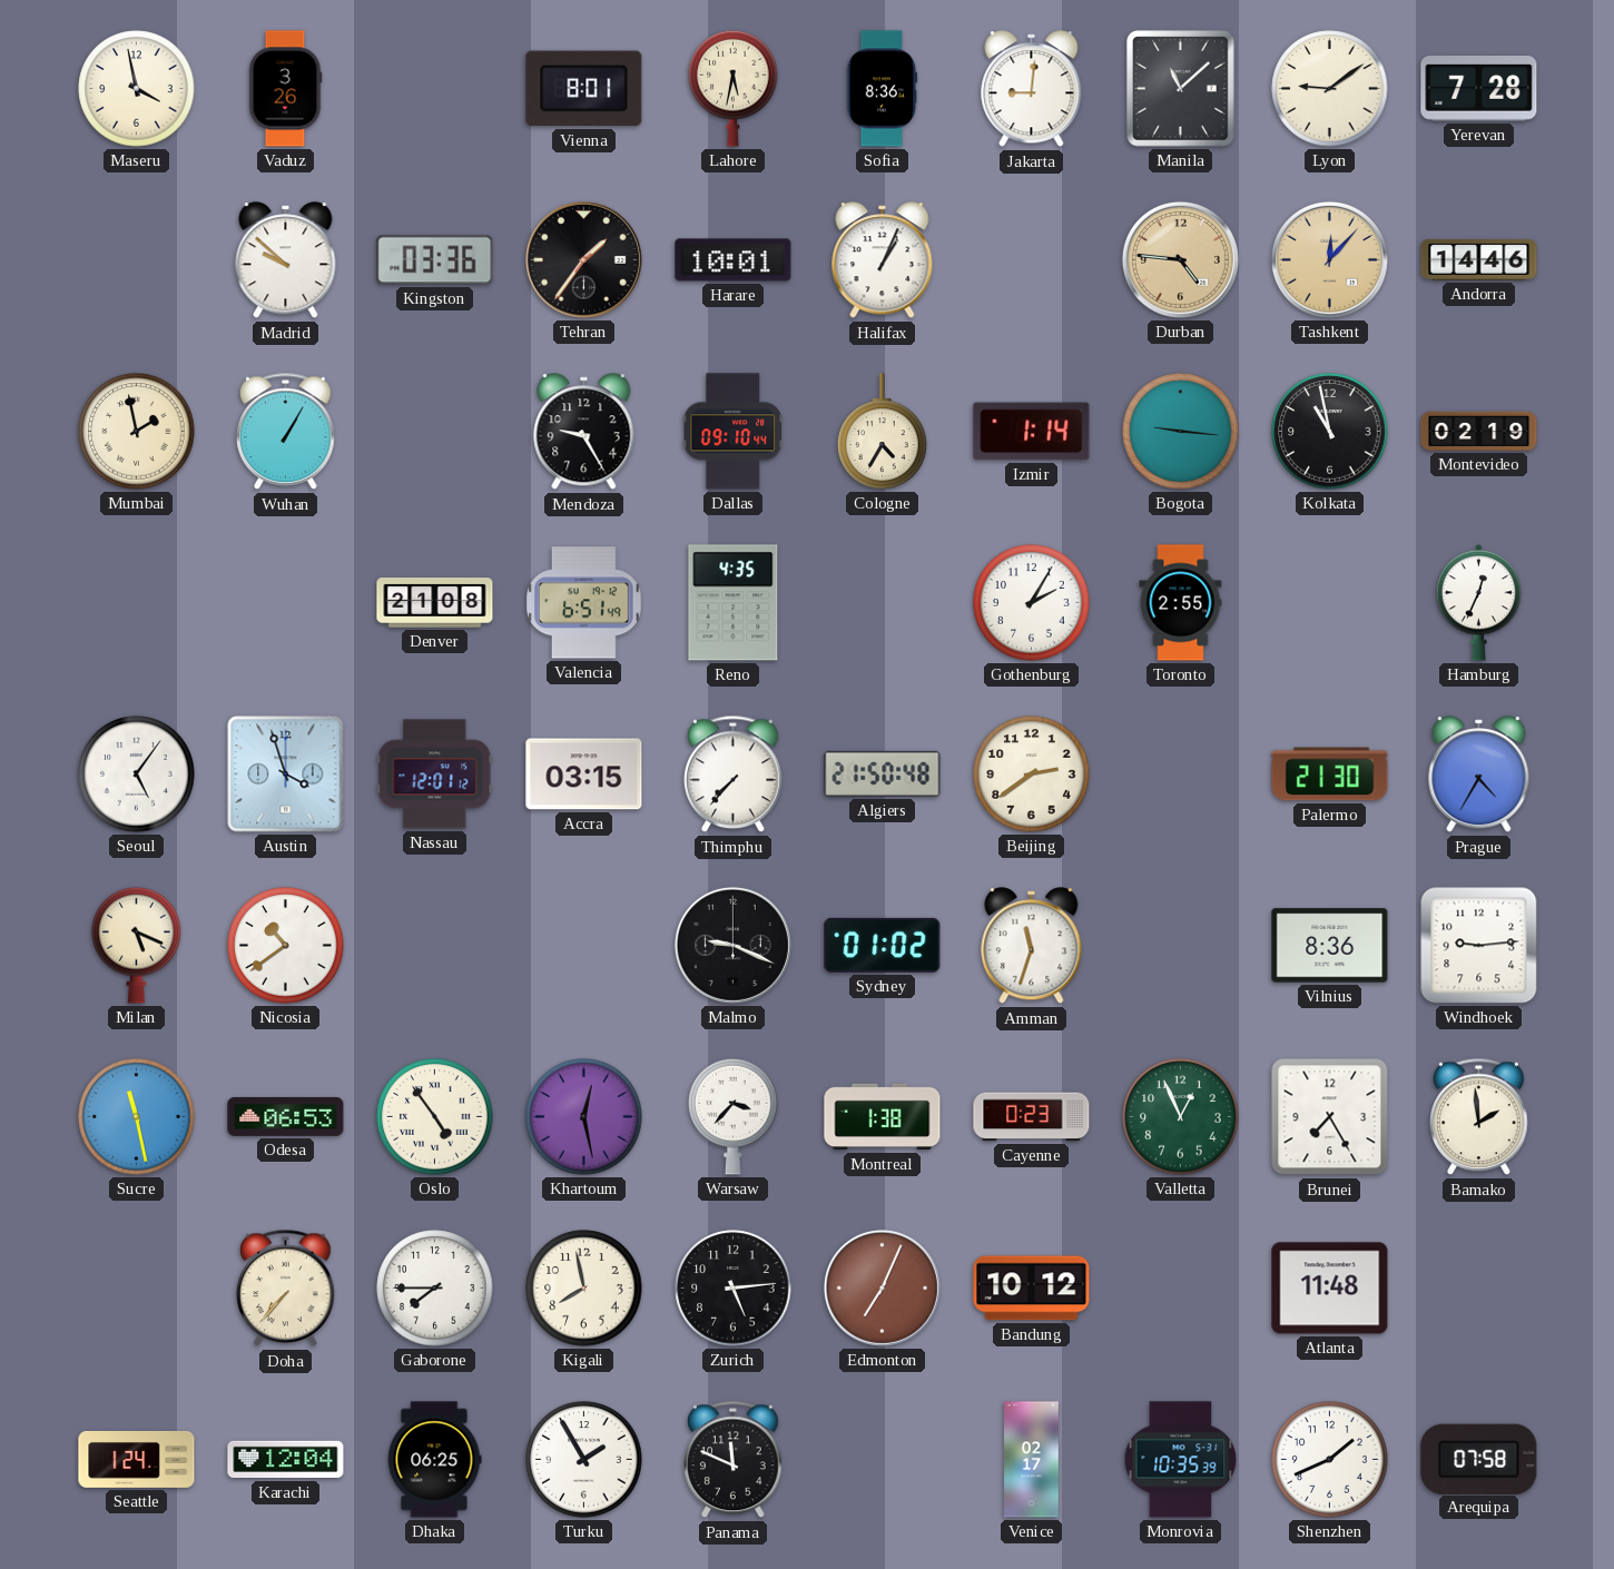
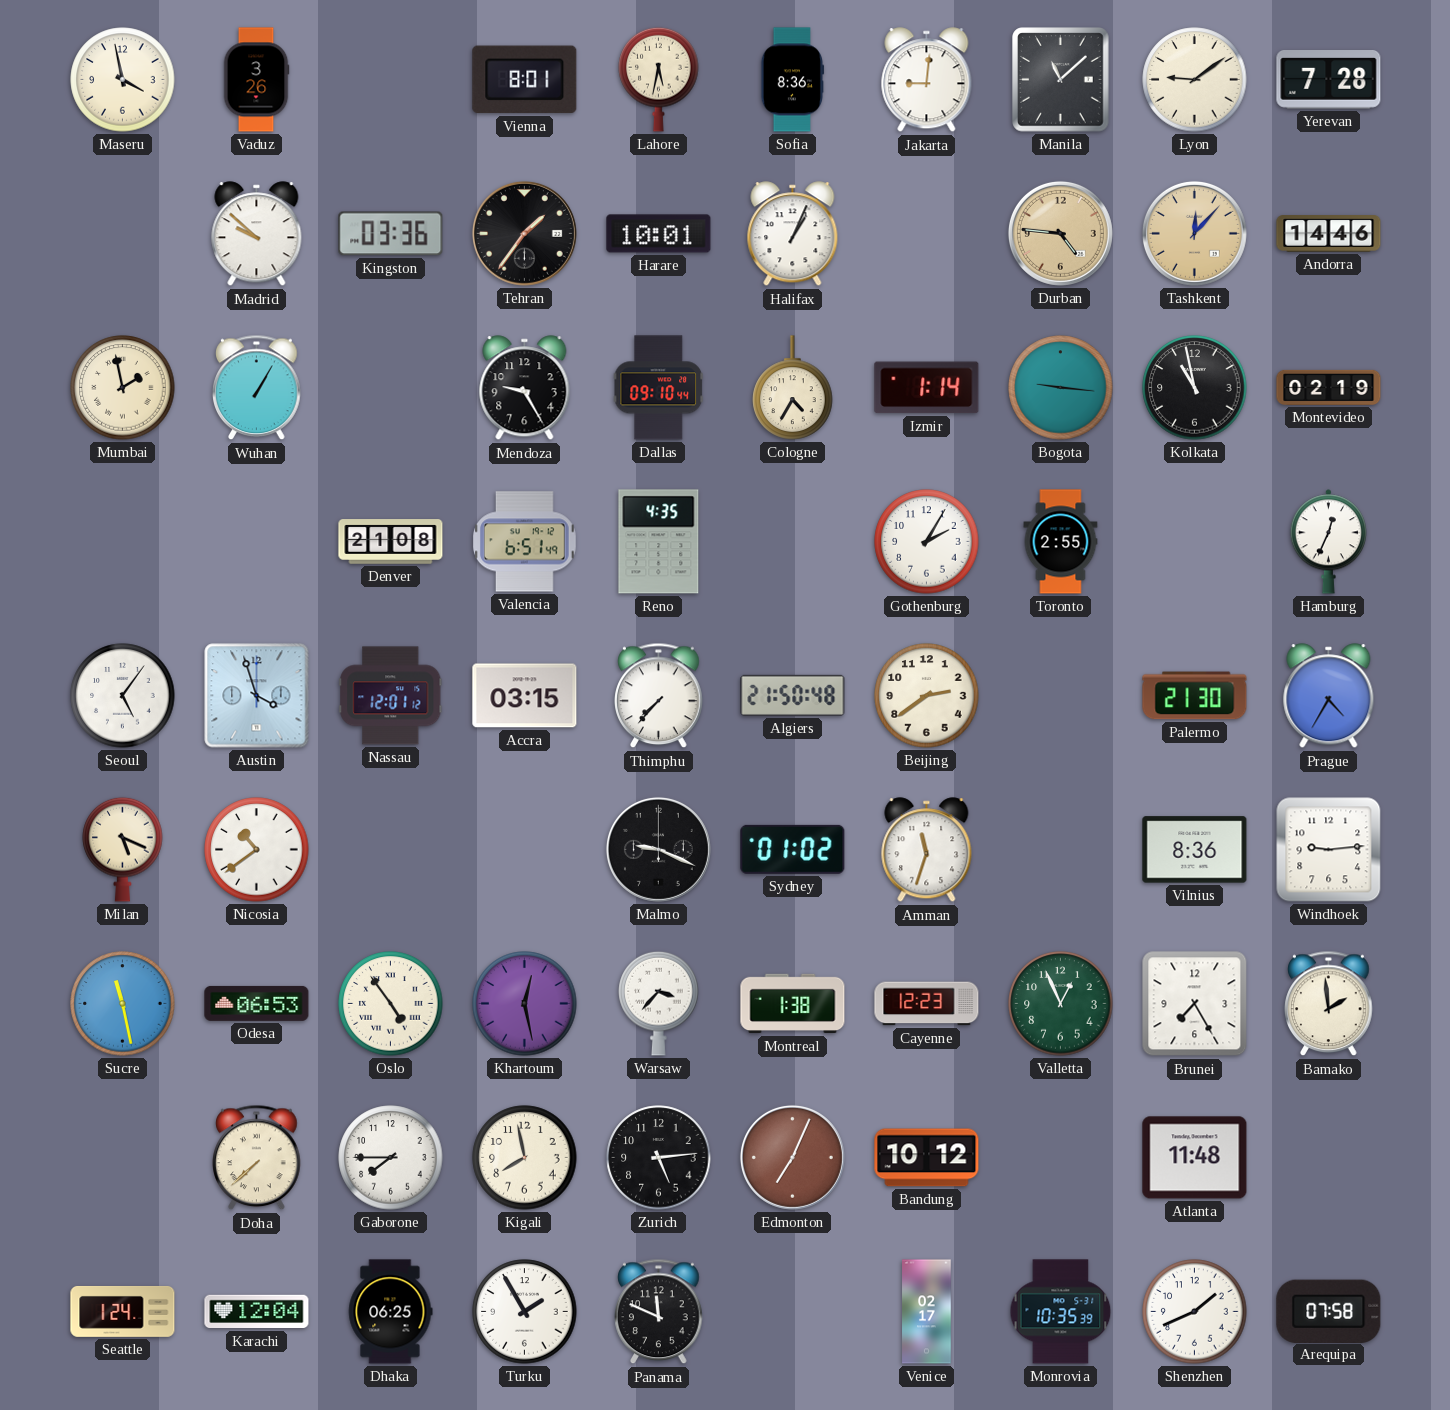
Cayenne: 0:23 -> 12:23 (927, 1004)
Doha: 7:37 -> 7:38 (257, 1158)
